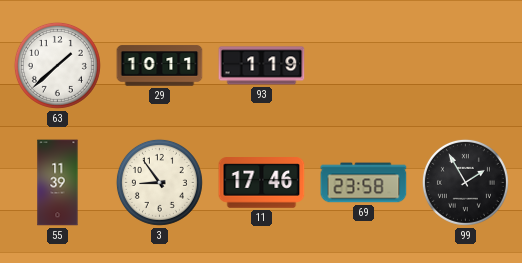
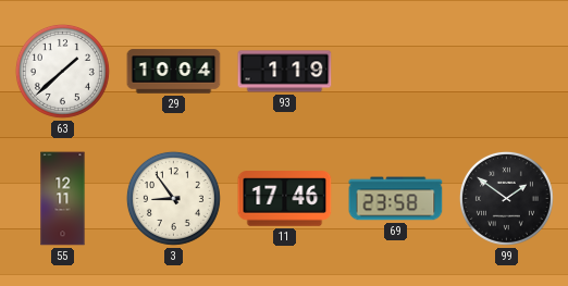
29: 10:11 -> 10:04 (174, 72)
55: 11:39 -> 12:11 (63, 199)
99: 1:55 -> 1:51 (506, 198)
